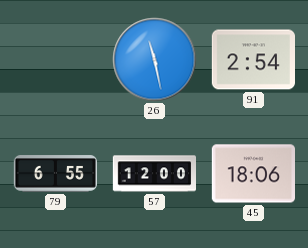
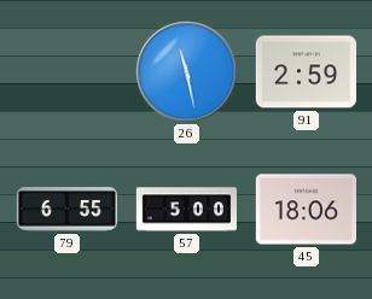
91: 2:54 -> 2:59 (306, 72)
57: 12:00 -> 5:00 (186, 210)
